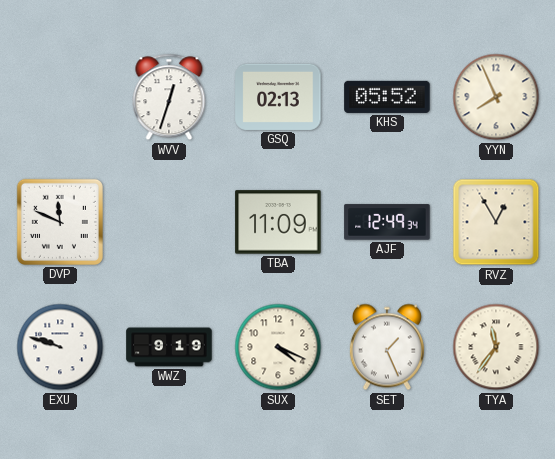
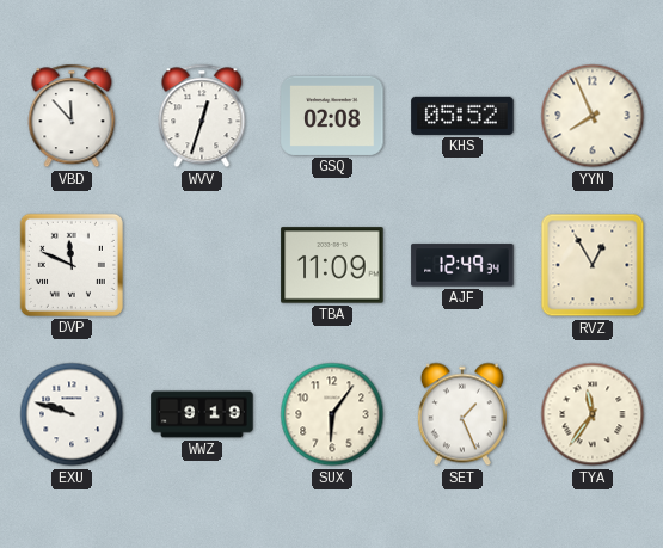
VBD: none -> 11:53 (72, 116)
GSQ: 02:13 -> 02:08 (332, 116)
SUX: 4:19 -> 6:06 (332, 414)
